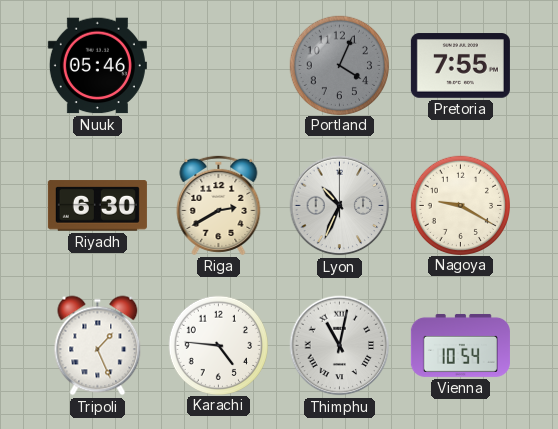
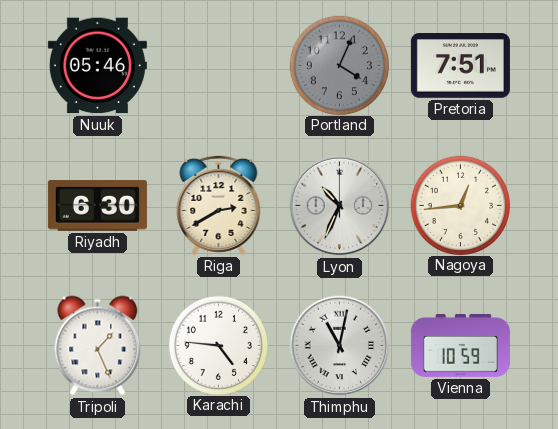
Pretoria: 7:55 -> 7:51 (460, 66)
Nagoya: 9:20 -> 12:44 (460, 205)
Vienna: 10:54 -> 10:59 (460, 345)
